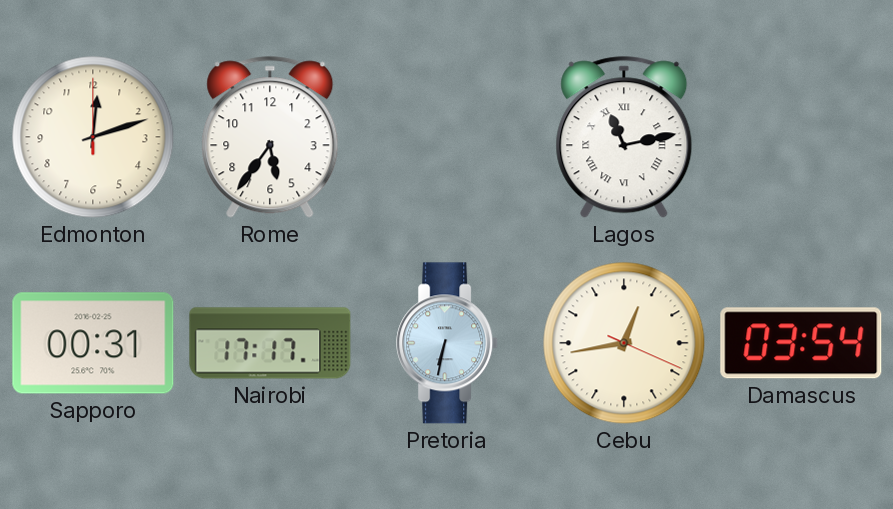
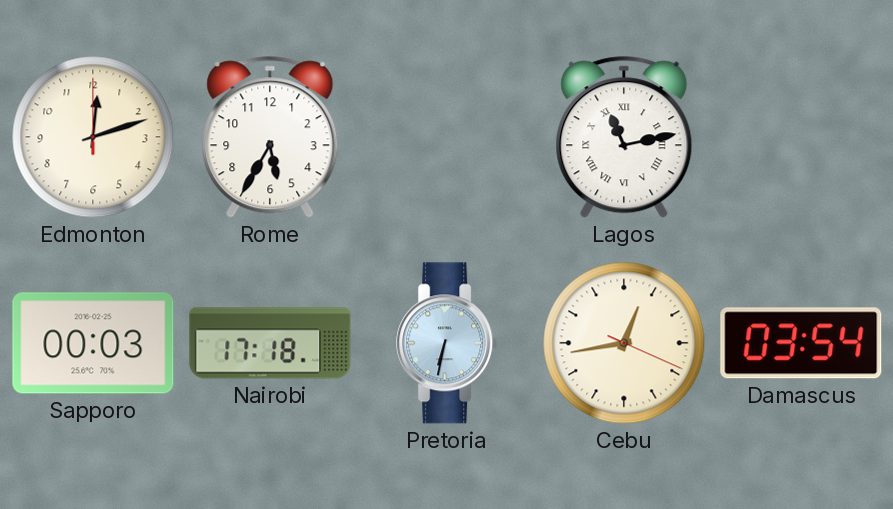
Rome: 5:36 -> 5:35 (270, 137)
Sapporo: 00:31 -> 00:03 (93, 343)
Nairobi: 17:17 -> 17:18 (270, 343)
